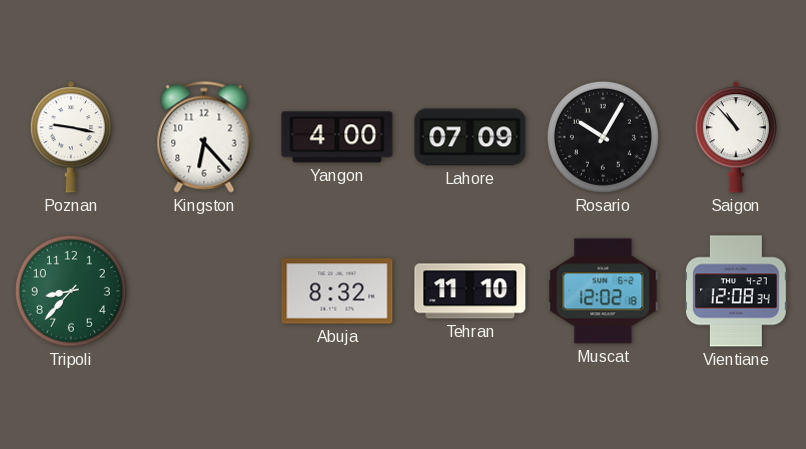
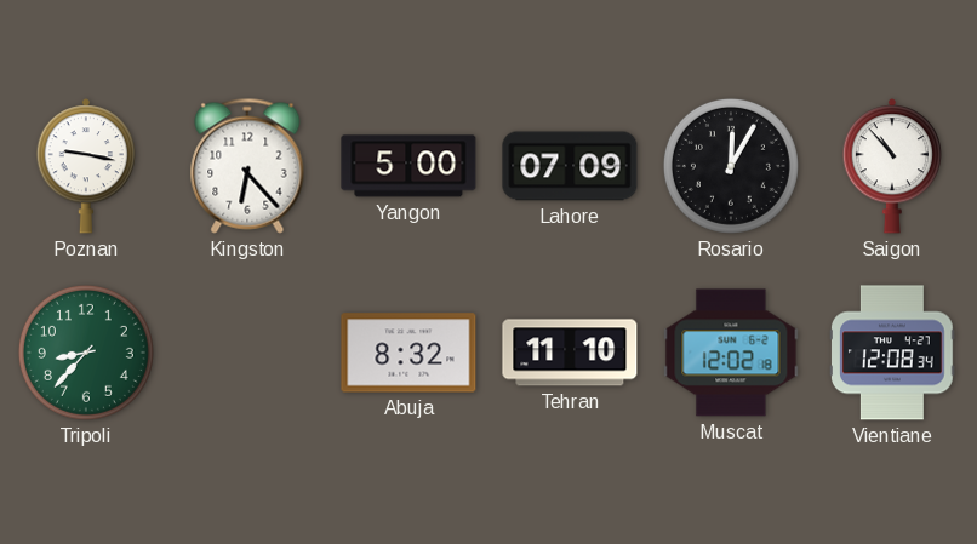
Yangon: 4:00 -> 5:00 (408, 166)
Rosario: 10:05 -> 12:05 (731, 166)
